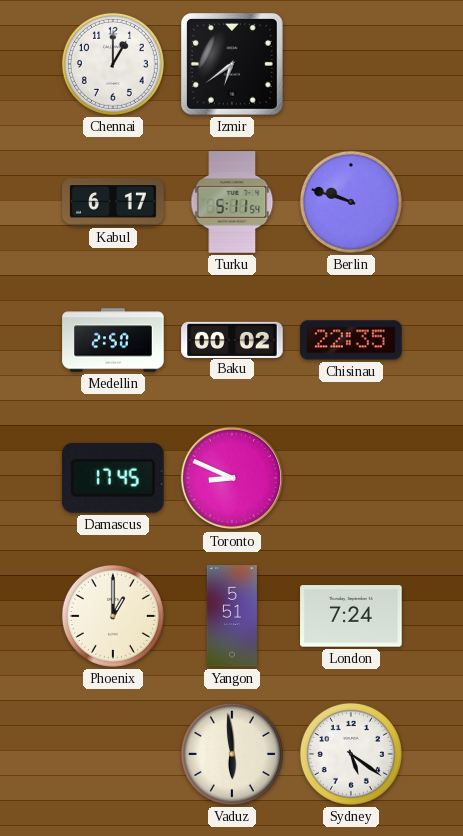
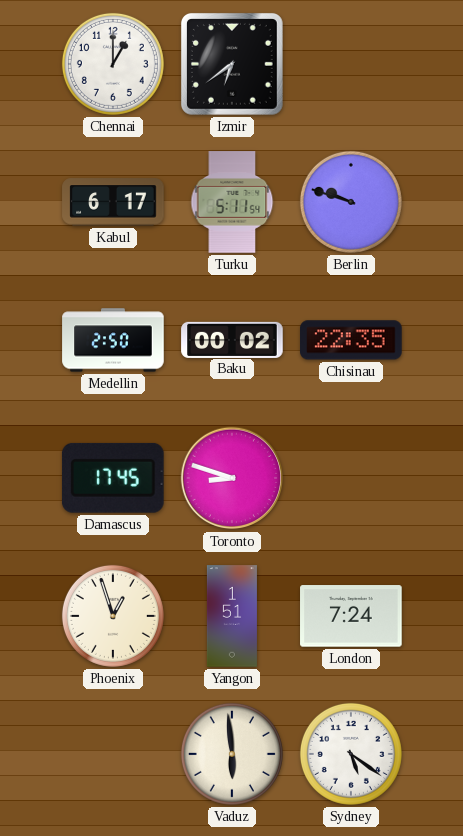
Toronto: 8:49 -> 8:48 (232, 478)
Phoenix: 1:00 -> 12:57 (113, 616)
Yangon: 5:51 -> 1:51 (232, 616)
